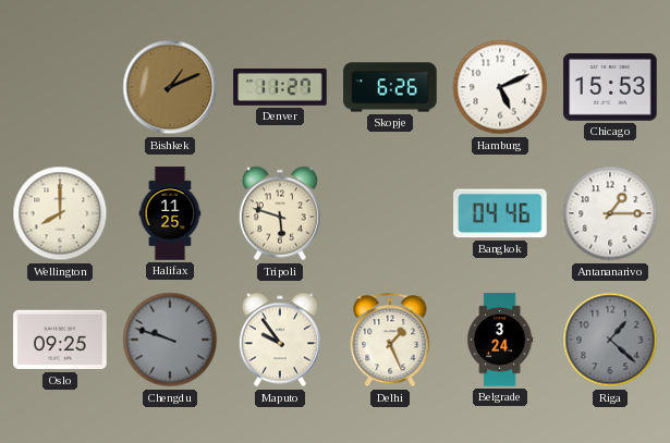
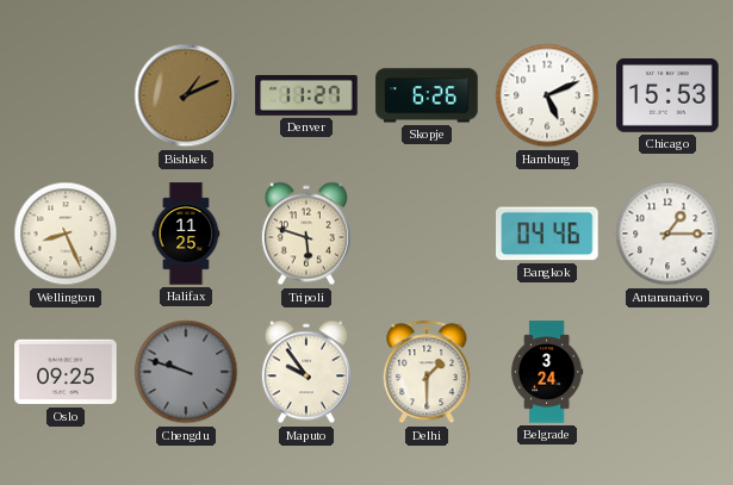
Wellington: 8:00 -> 8:26 (66, 234)
Delhi: 1:26 -> 1:30 (427, 372)
Riga: 1:22 -> none (610, 340)
